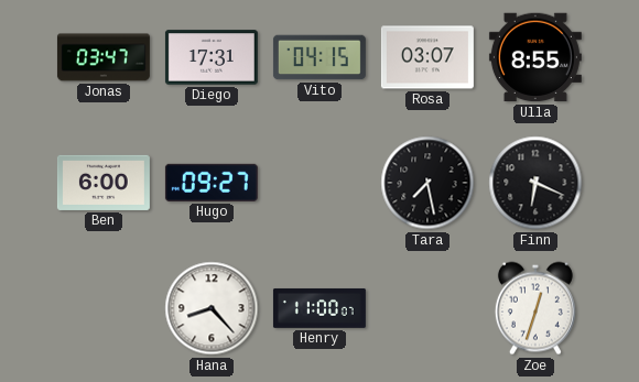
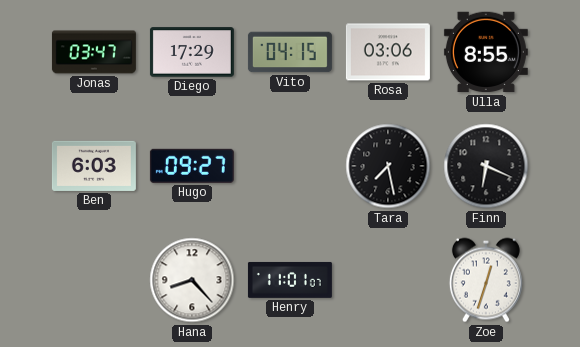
Diego: 17:31 -> 17:29 (192, 52)
Rosa: 03:07 -> 03:06 (388, 52)
Ben: 6:00 -> 6:03 (94, 166)
Henry: 11:00 -> 11:01 (290, 280)
